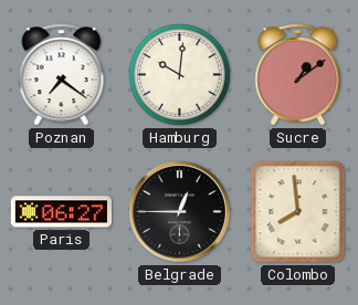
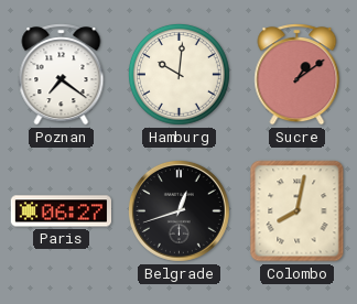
Belgrade: 12:45 -> 12:42 (178, 210)
Colombo: 7:59 -> 8:02 (297, 211)
